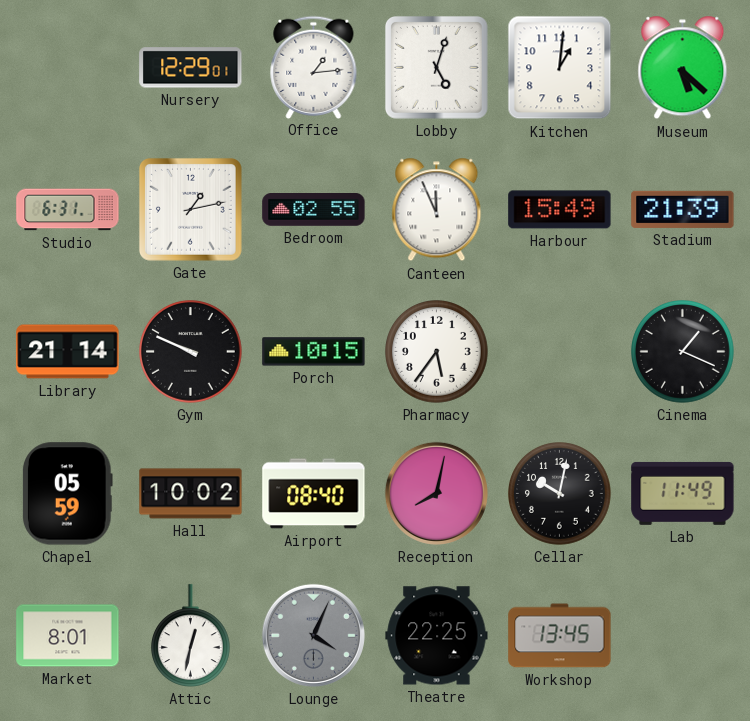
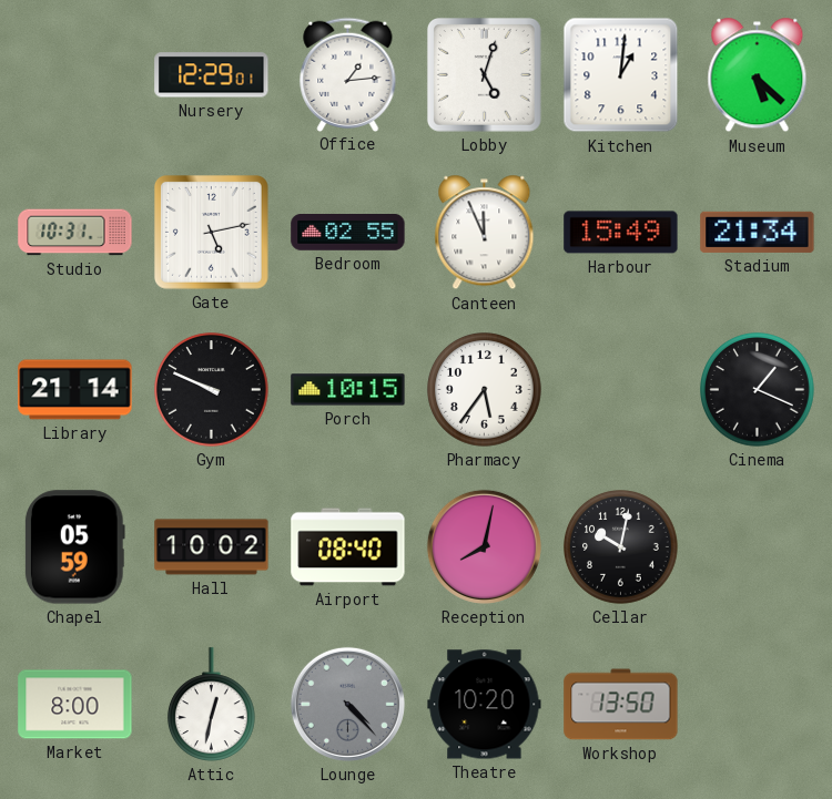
Studio: 6:31 -> 10:31 (75, 233)
Gate: 1:13 -> 5:13 (211, 232)
Stadium: 21:39 -> 21:34 (758, 232)
Lab: 11:49 -> none (683, 493)
Market: 8:01 -> 8:00 (75, 705)
Lounge: 4:04 -> 4:23 (347, 704)
Theatre: 22:25 -> 10:20 (485, 705)
Workshop: 13:45 -> 13:50 (621, 705)
